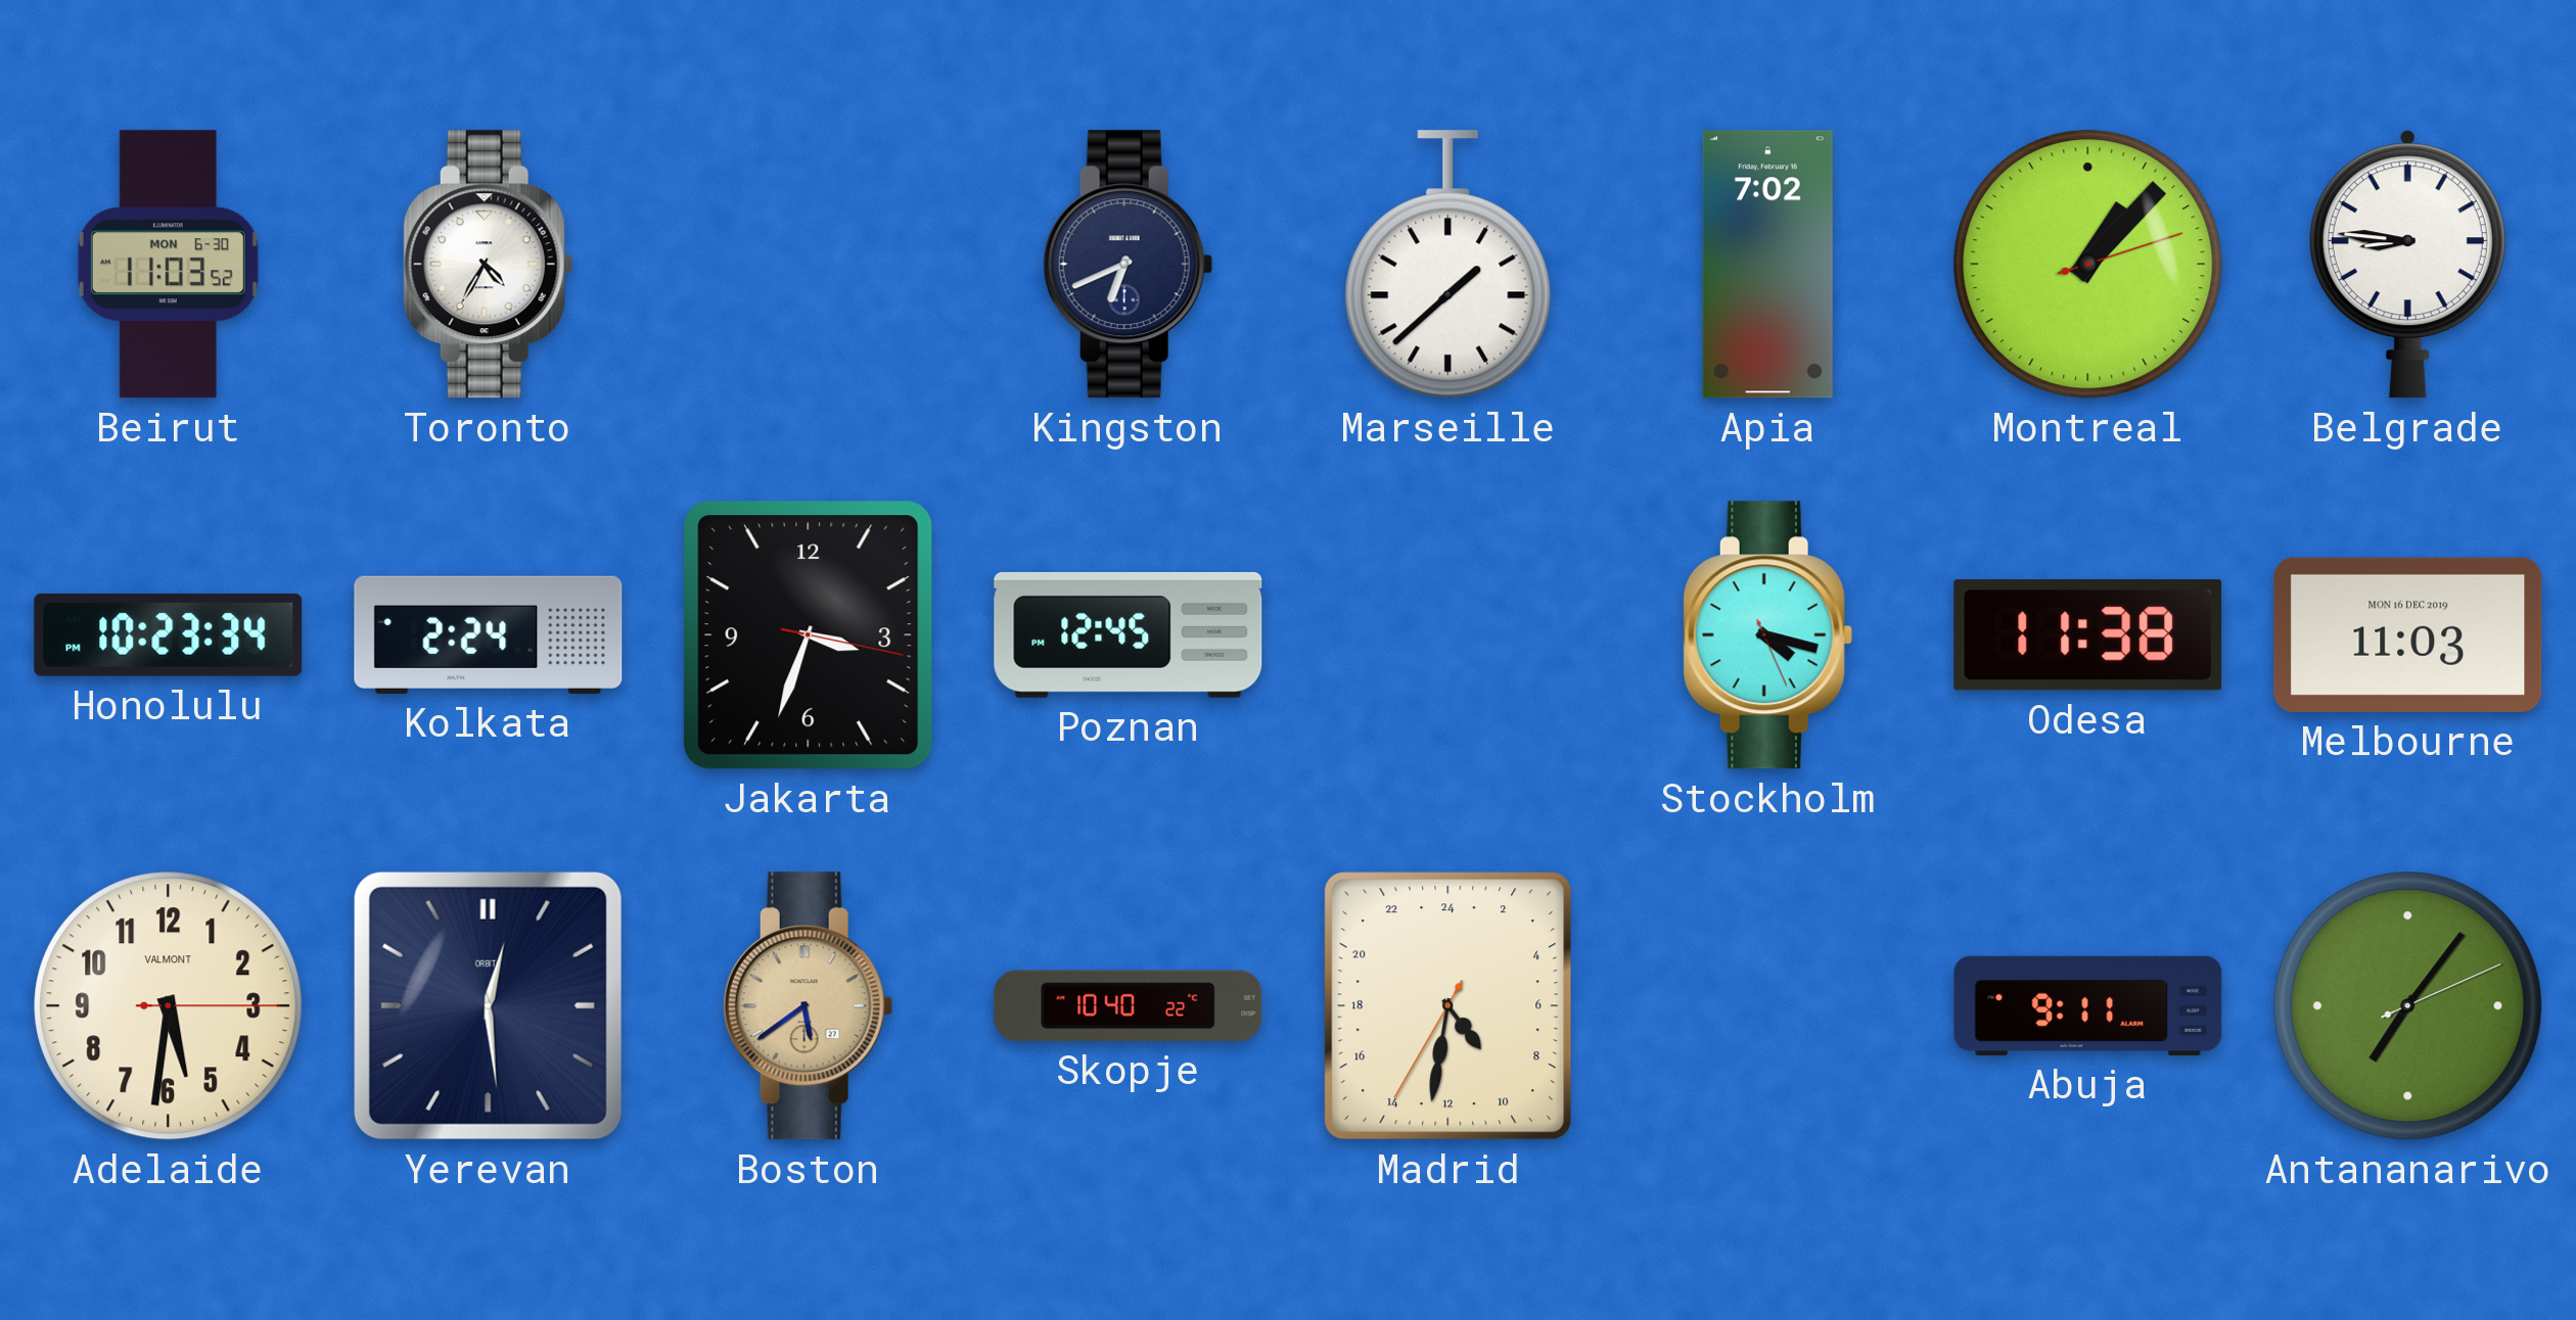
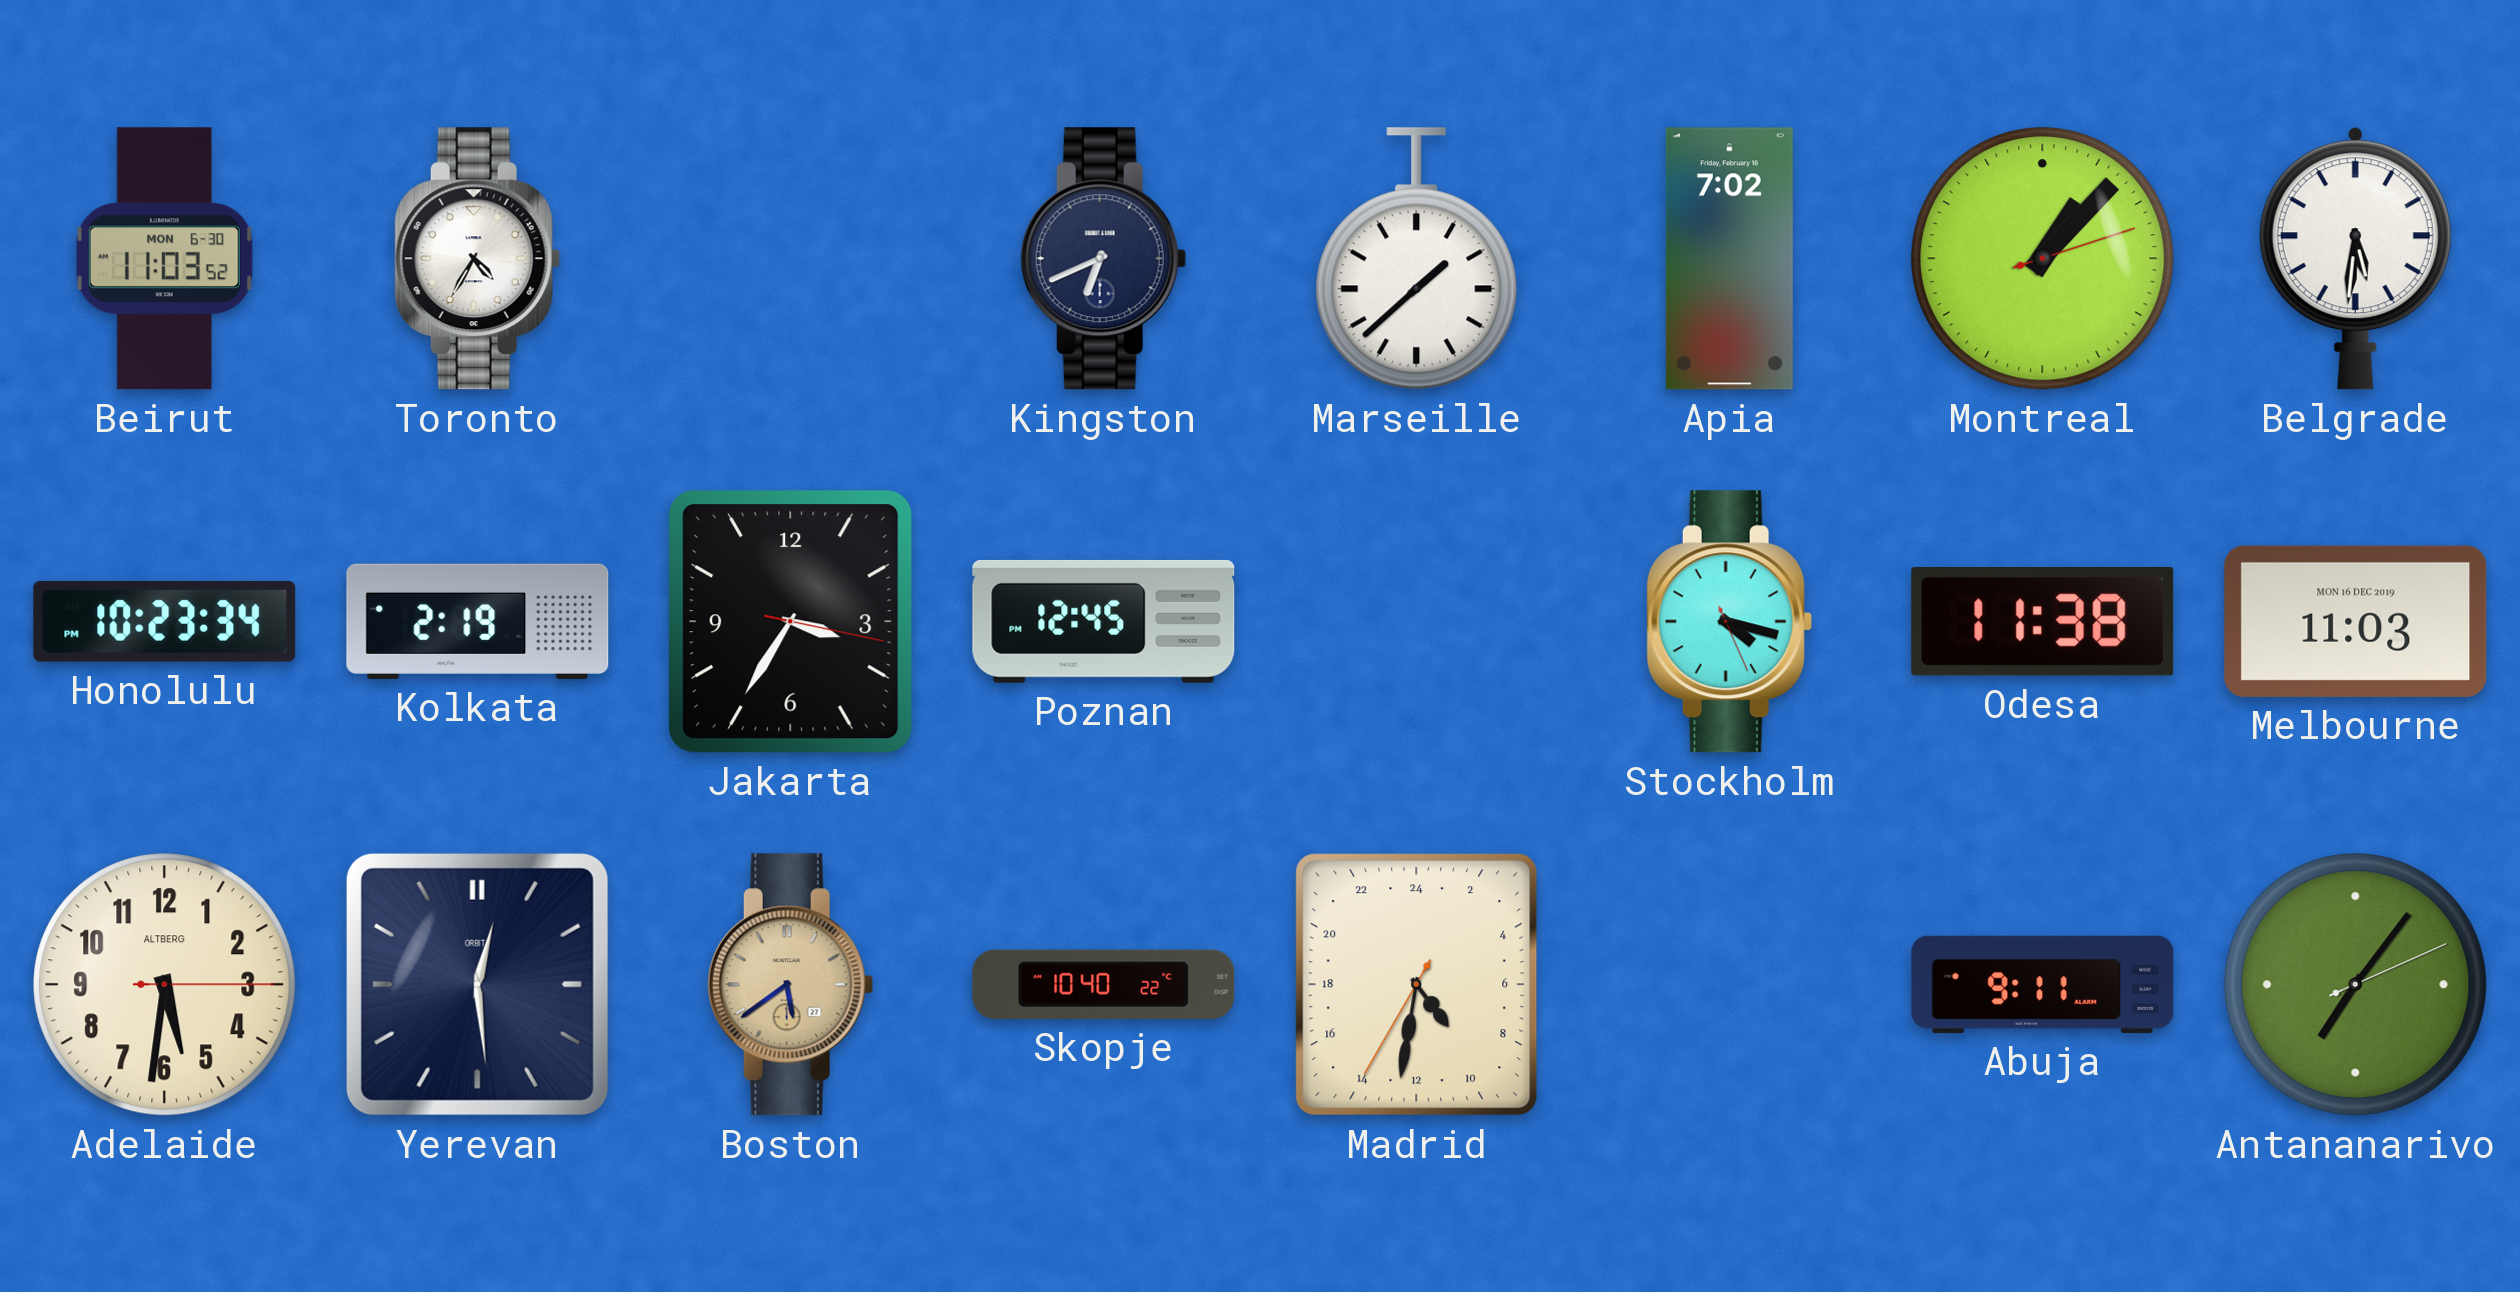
Belgrade: 8:46 -> 5:31 (2355, 259)
Kolkata: 2:24 -> 2:19 (478, 621)
Jakarta: 3:33 -> 3:35 (791, 622)
Adelaide brand: VALMONT -> ALTBERG (165, 985)
